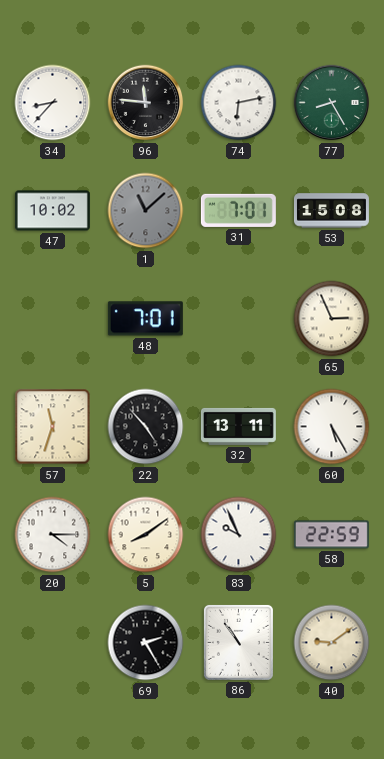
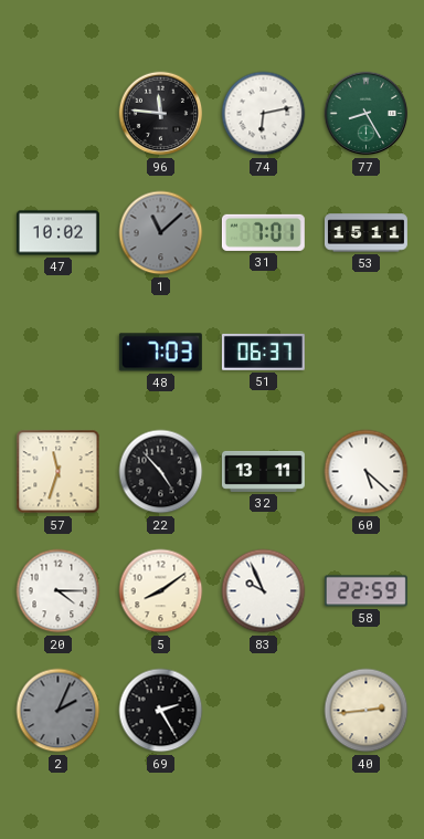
34: 8:37 -> none (53, 103)
53: 15:08 -> 15:11 (367, 233)
48: 7:01 -> 7:03 (160, 353)
51: none -> 06:37 (263, 352)
65: 2:56 -> none (332, 319)
60: 5:25 -> 5:22 (367, 472)
2: none -> 2:04 (59, 711)
86: 10:54 -> none (238, 642)
40: 9:09 -> 2:44 (367, 711)
